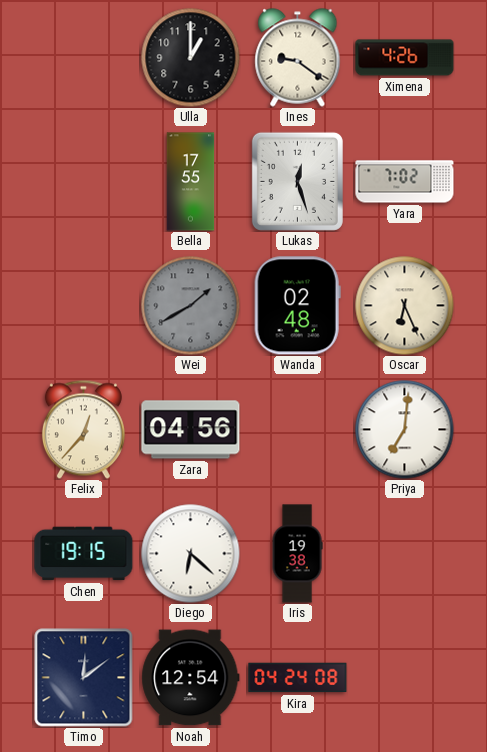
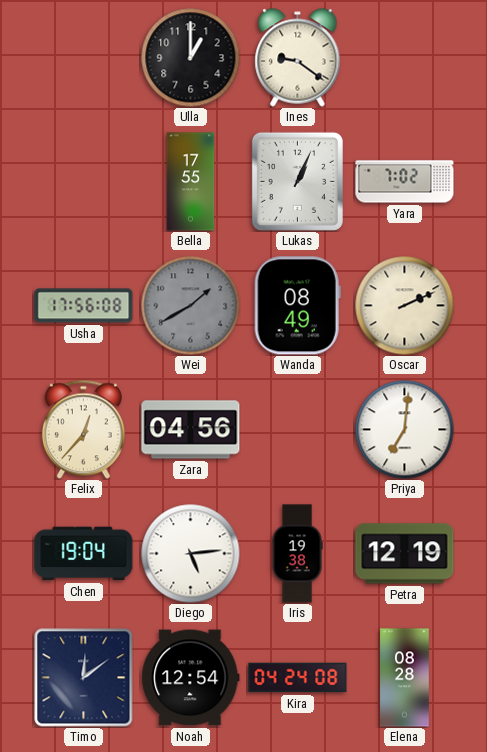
Ximena: 4:26 -> none (405, 58)
Lukas: 12:27 -> 1:04 (297, 181)
Usha: none -> 17:56 (84, 306)
Wanda: 02:48 -> 08:49 (297, 306)
Oscar: 6:26 -> 2:11 (405, 306)
Chen: 19:15 -> 19:04 (84, 554)
Diego: 6:22 -> 5:14 (191, 554)
Petra: none -> 12:19 (405, 554)
Elena: none -> 08:28 (405, 678)
